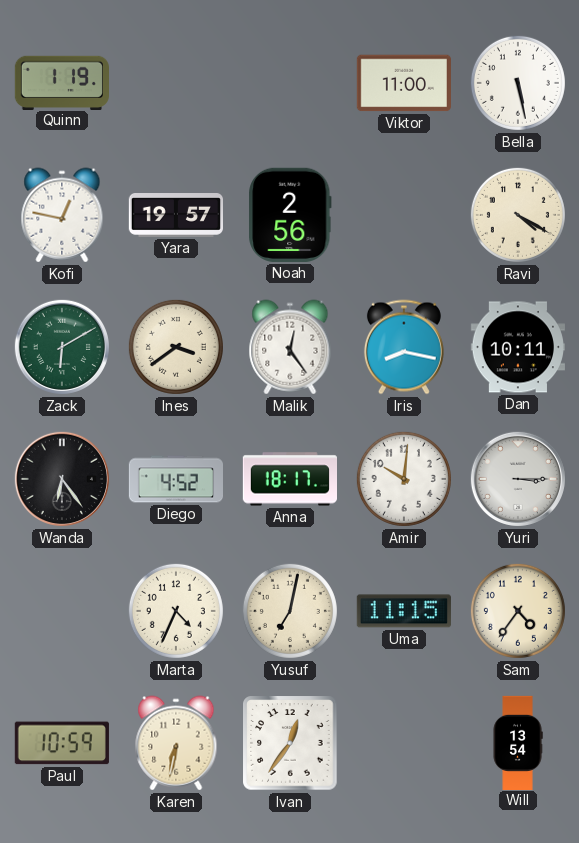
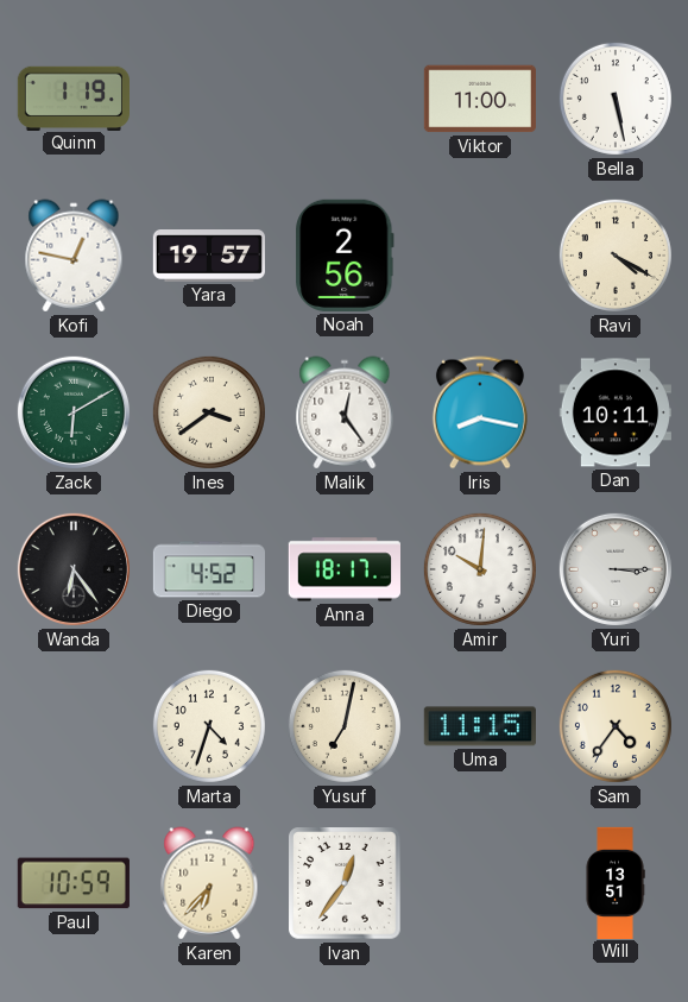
Marta: 4:34 -> 4:33 (209, 726)
Karen: 6:32 -> 6:37 (209, 883)
Will: 13:54 -> 13:51 (616, 882)
